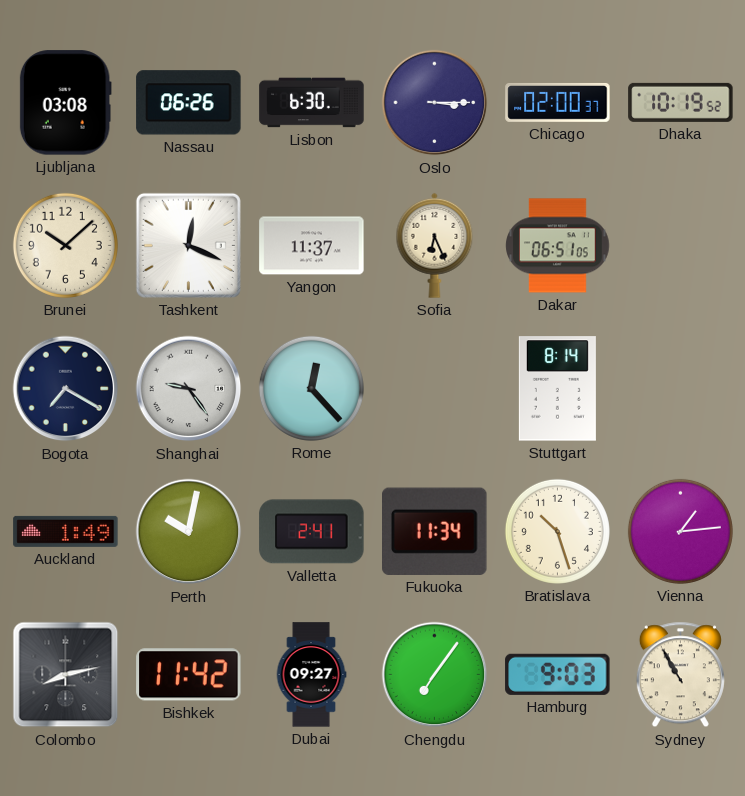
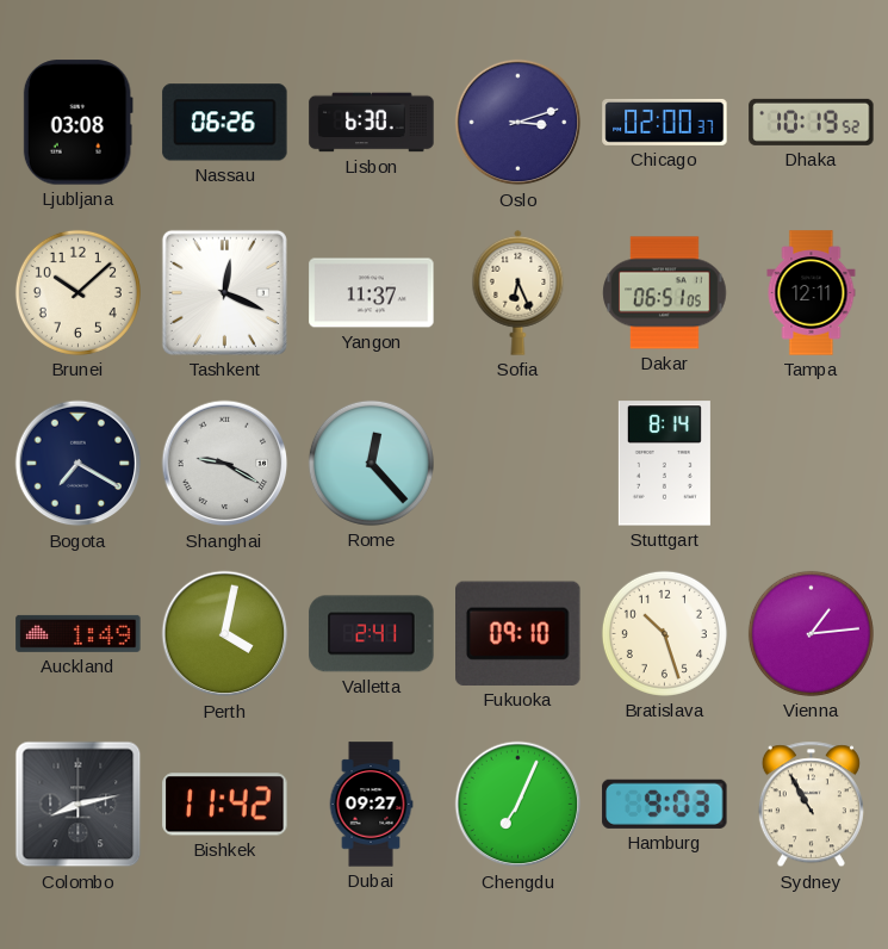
Oslo: 3:15 -> 3:12 (518, 123)
Tampa: none -> 12:11 (812, 293)
Shanghai: 9:24 -> 9:20 (225, 464)
Perth: 10:02 -> 4:02 (225, 634)
Fukuoka: 11:34 -> 09:10 (518, 633)
Chengdu: 7:06 -> 7:04 (518, 805)
